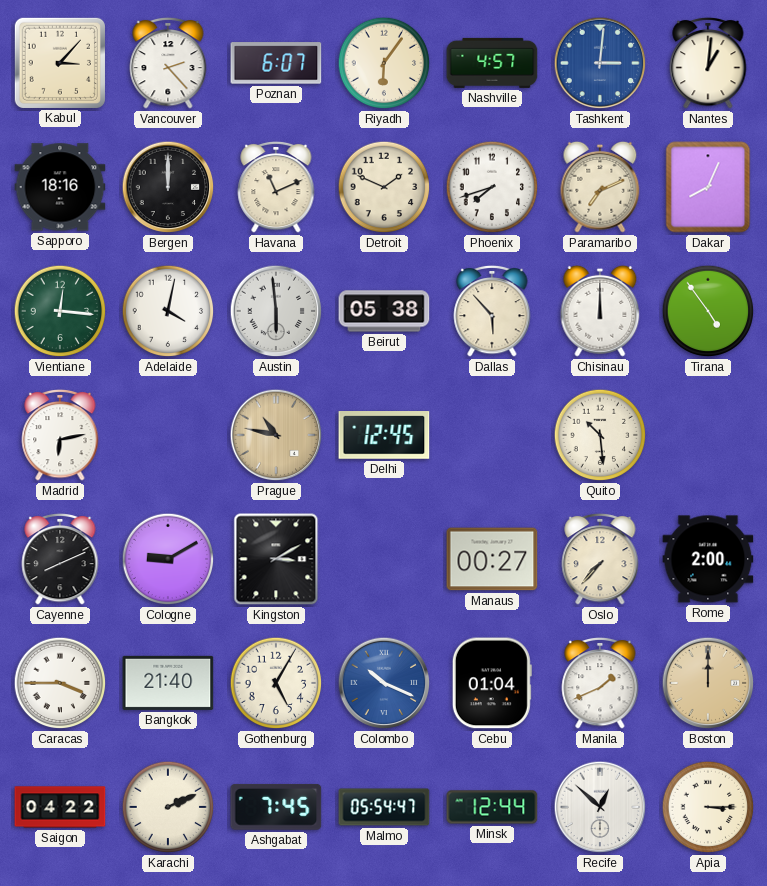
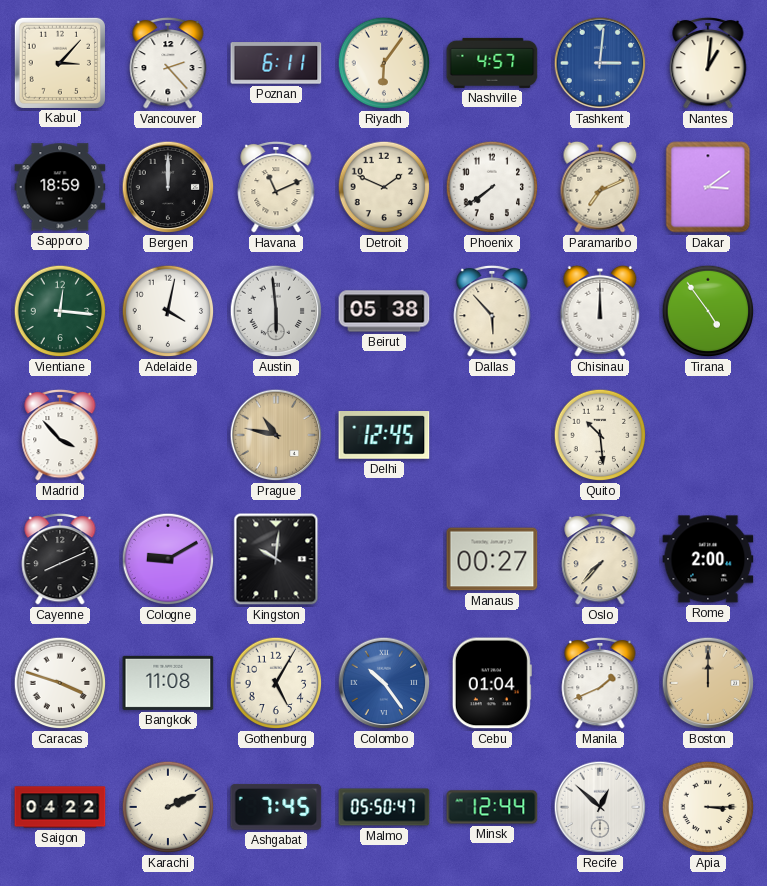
Poznan: 6:07 -> 6:11 (276, 63)
Sapporo: 18:16 -> 18:59 (60, 187)
Phoenix: 7:42 -> 7:39 (492, 187)
Dakar: 8:04 -> 3:09 (708, 187)
Madrid: 6:13 -> 3:53 (60, 435)
Kingston: 3:10 -> 10:01 (276, 559)
Caracas: 3:45 -> 3:48 (60, 683)
Bangkok: 21:40 -> 11:08 (168, 683)
Colombo: 10:19 -> 10:24 (384, 683)
Malmo: 05:54 -> 05:50 (384, 807)
